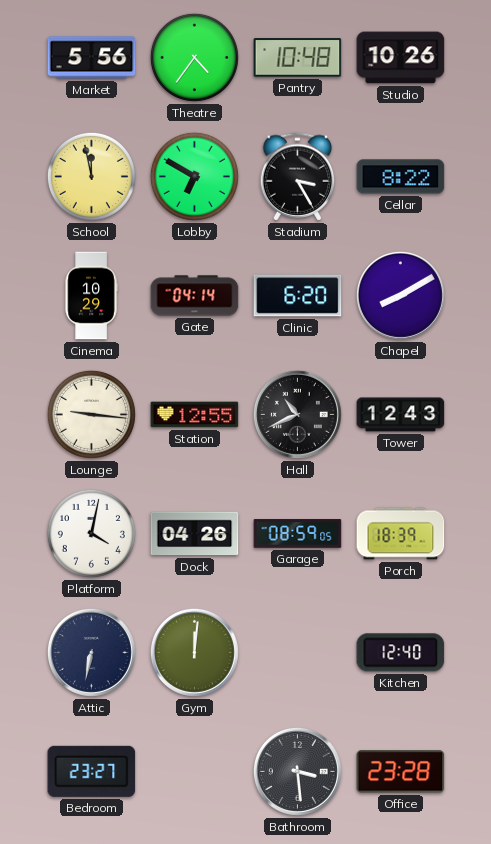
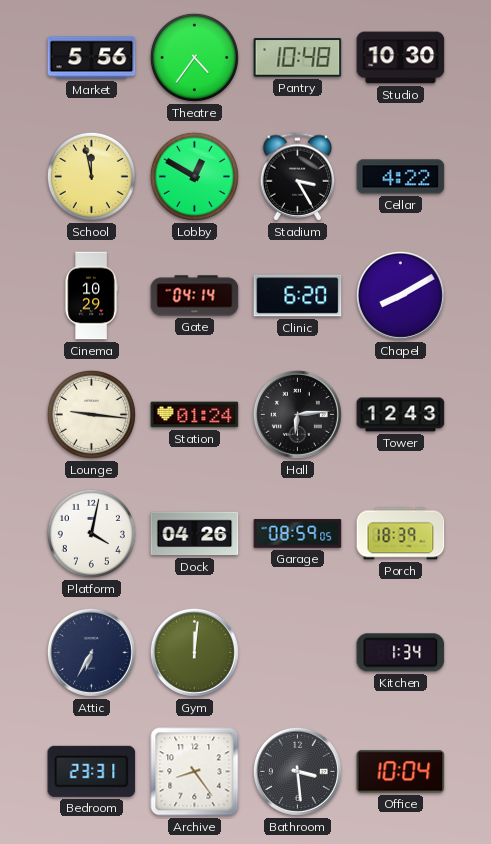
Studio: 10:26 -> 10:30 (401, 58)
Lobby: 6:50 -> 12:50 (194, 176)
Cellar: 8:22 -> 4:22 (401, 177)
Station: 12:55 -> 01:24 (195, 415)
Hall: 10:41 -> 6:14 (297, 414)
Attic: 6:32 -> 6:35 (91, 652)
Kitchen: 12:40 -> 1:34 (401, 653)
Bedroom: 23:27 -> 23:31 (92, 771)
Archive: none -> 8:24 (195, 772)
Office: 23:28 -> 10:04 (401, 772)
